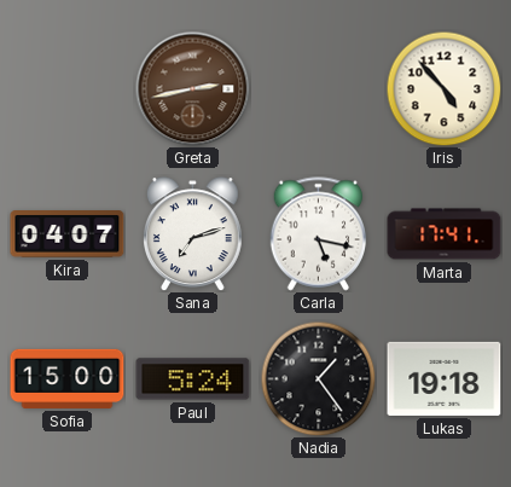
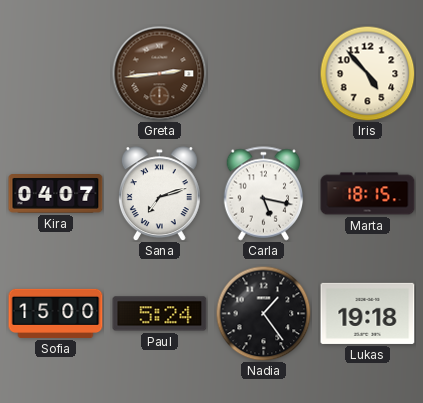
Greta: 2:43 -> 2:44 (159, 73)
Marta: 17:41 -> 18:15 (368, 194)
